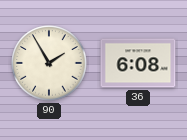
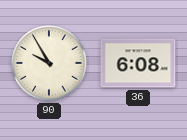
90: 1:55 -> 9:55 (49, 63)
